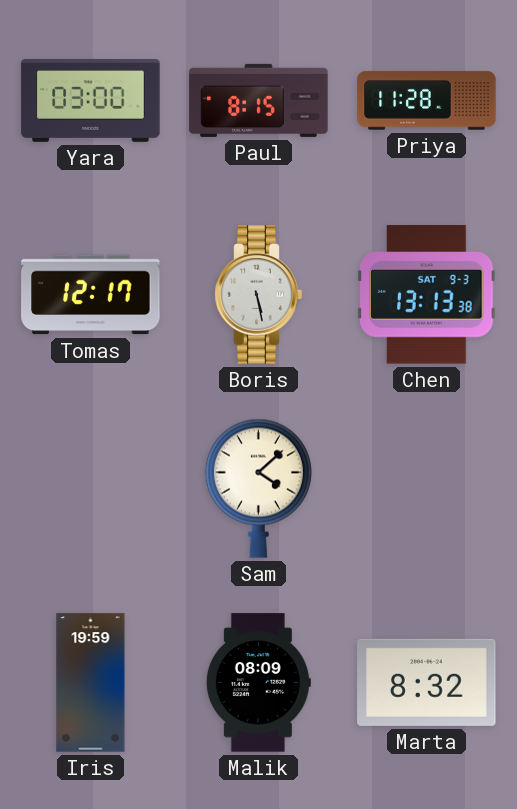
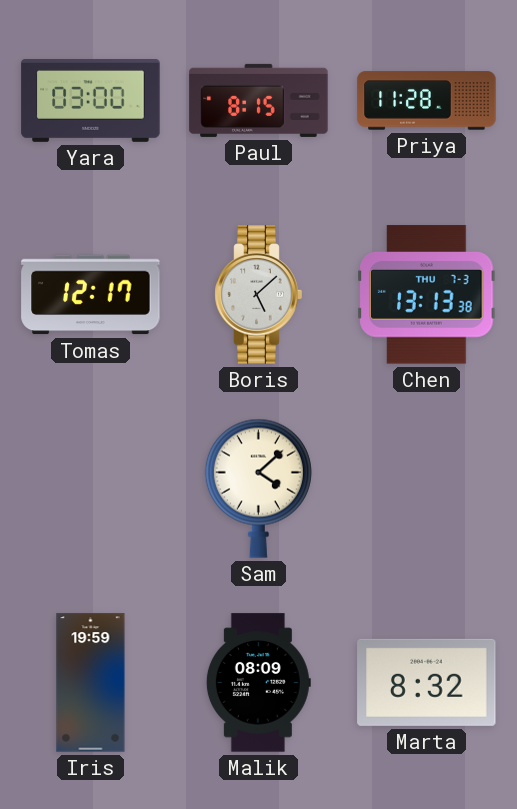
Boris: 5:28 -> 5:08 (259, 295)
Chen date: SAT 9-3 -> THU 7-3 (427, 295)
